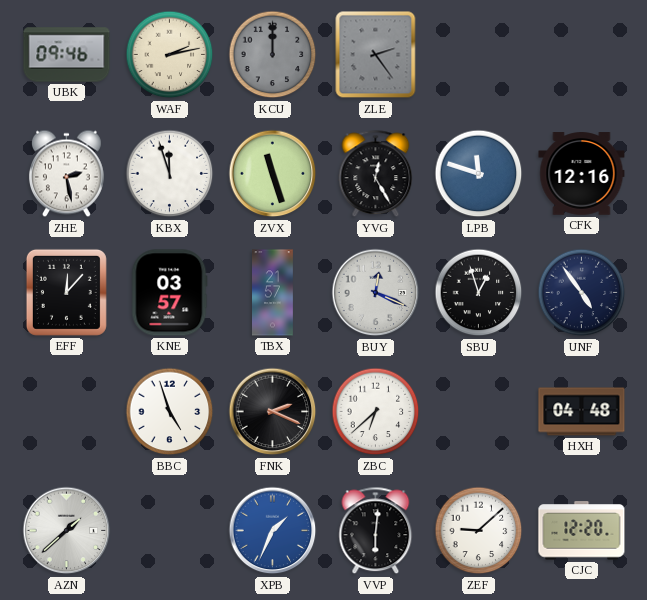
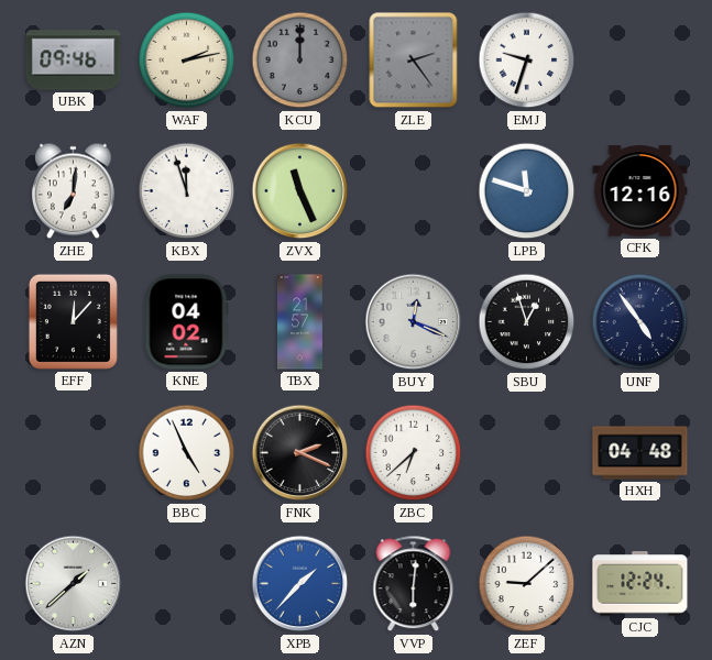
EMJ: none -> 9:33 (527, 61)
ZHE: 2:28 -> 7:01 (73, 191)
ZVX: 11:27 -> 11:26 (300, 191)
YVG: 12:25 -> none (376, 174)
KNE: 03:57 -> 04:02 (187, 322)
BBC: 4:57 -> 4:56 (187, 453)
XPB: 1:34 -> 1:37 (300, 584)
CJC: 12:20 -> 12:24 (640, 584)
